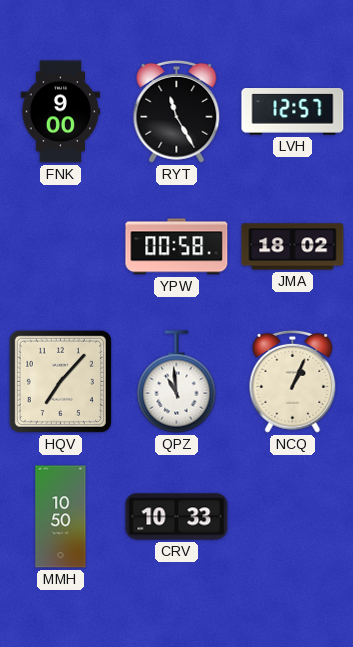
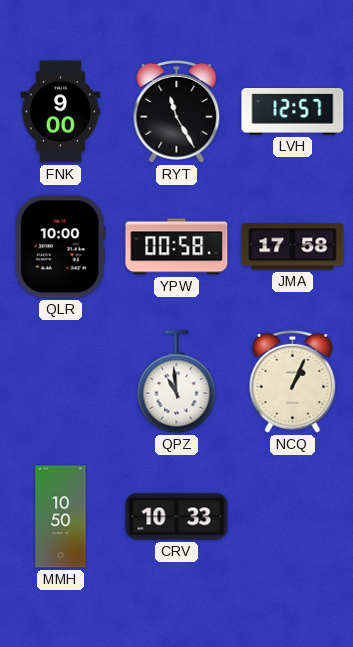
QLR: none -> 10:00 (60, 247)
JMA: 18:02 -> 17:58 (293, 247)
HQV: 7:07 -> none (60, 381)
